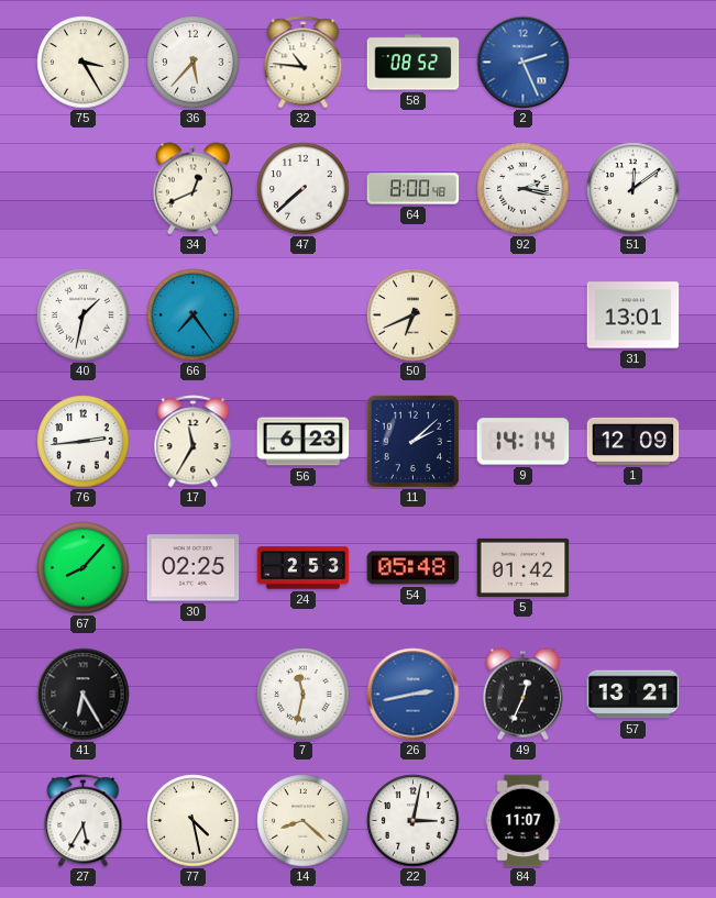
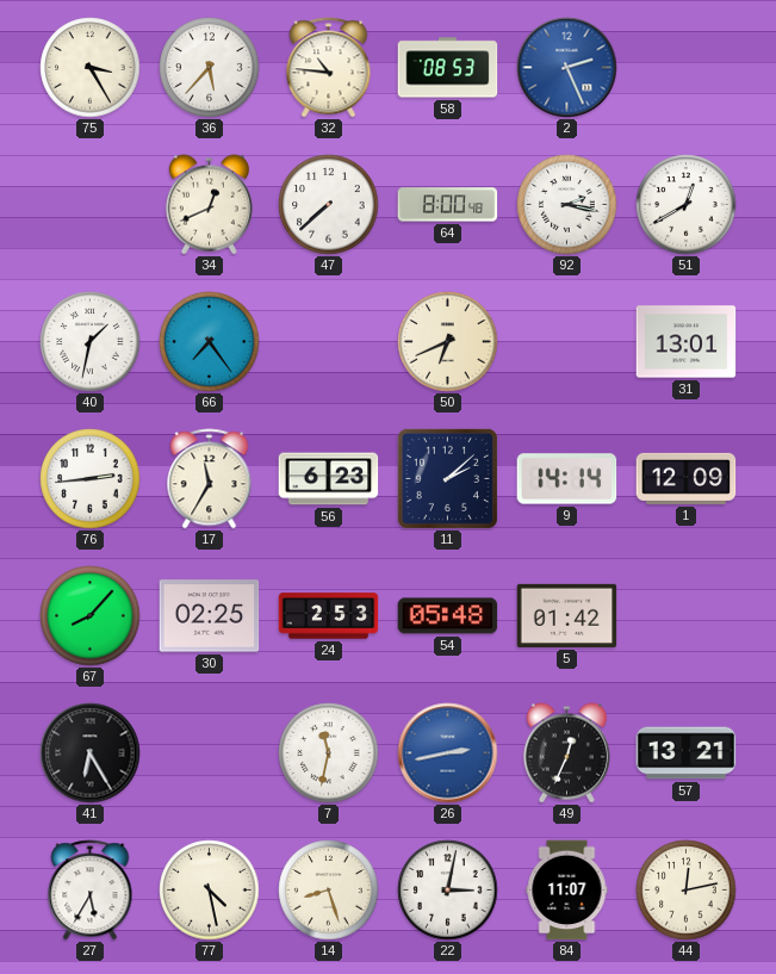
58: 08:52 -> 08:53 (448, 68)
51: 12:09 -> 12:40 (687, 205)
14: 8:22 -> 8:27 (329, 891)
44: none -> 12:13 (687, 891)
